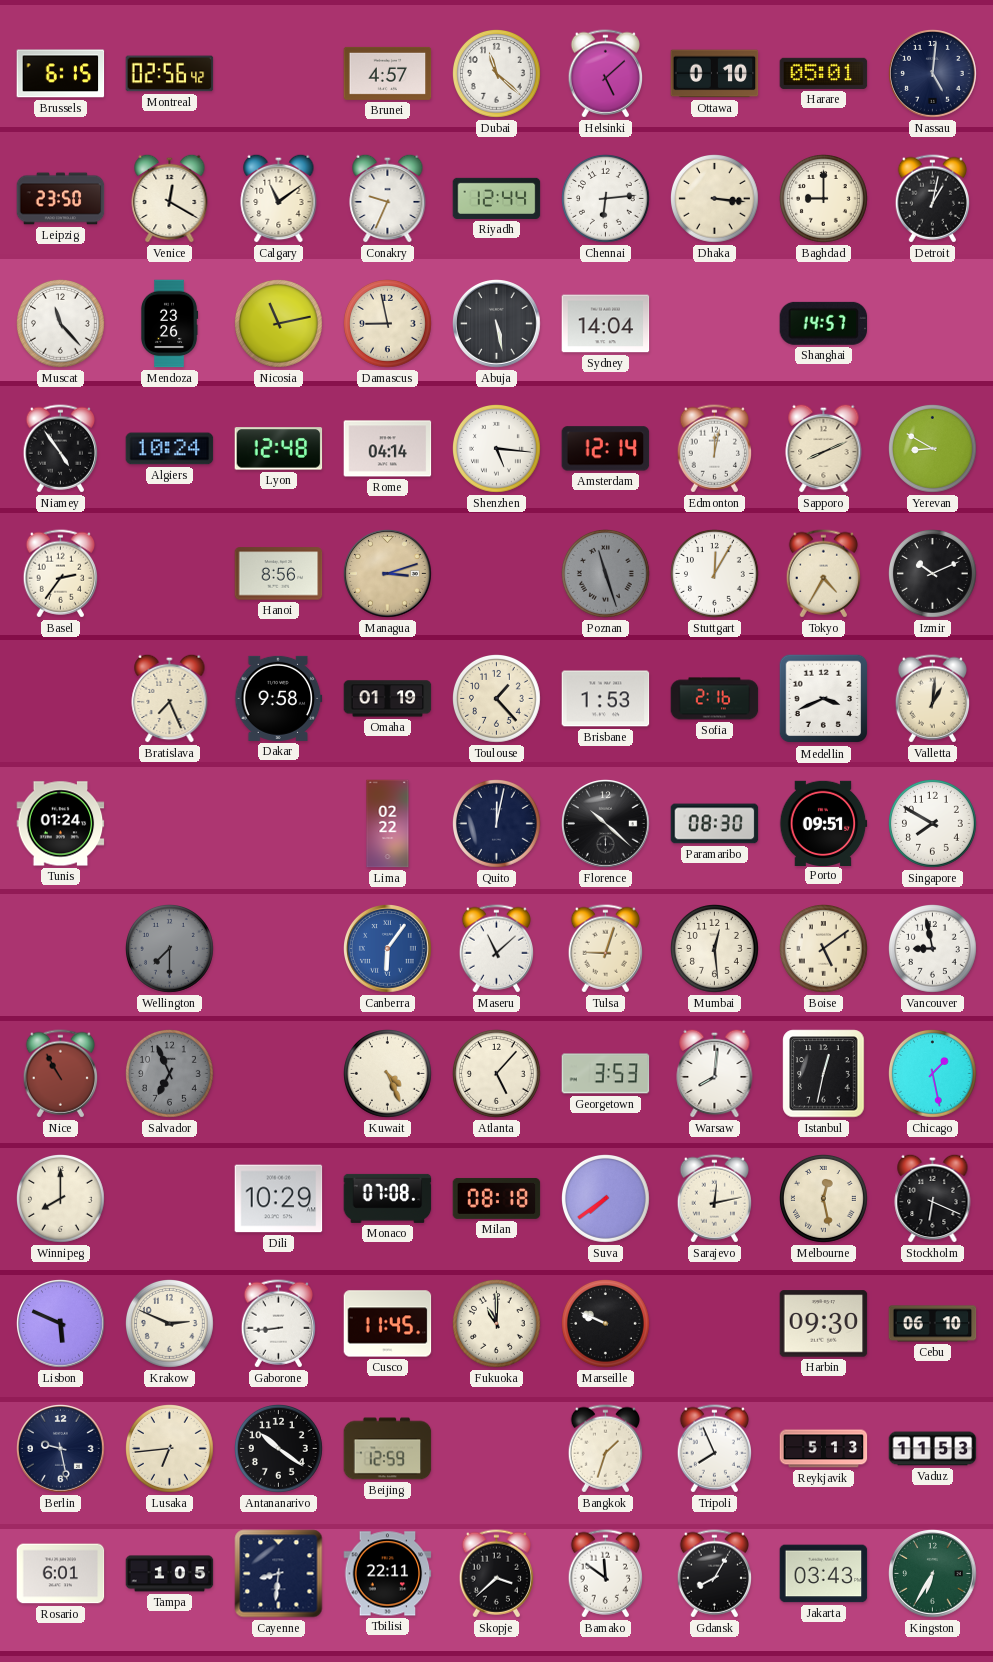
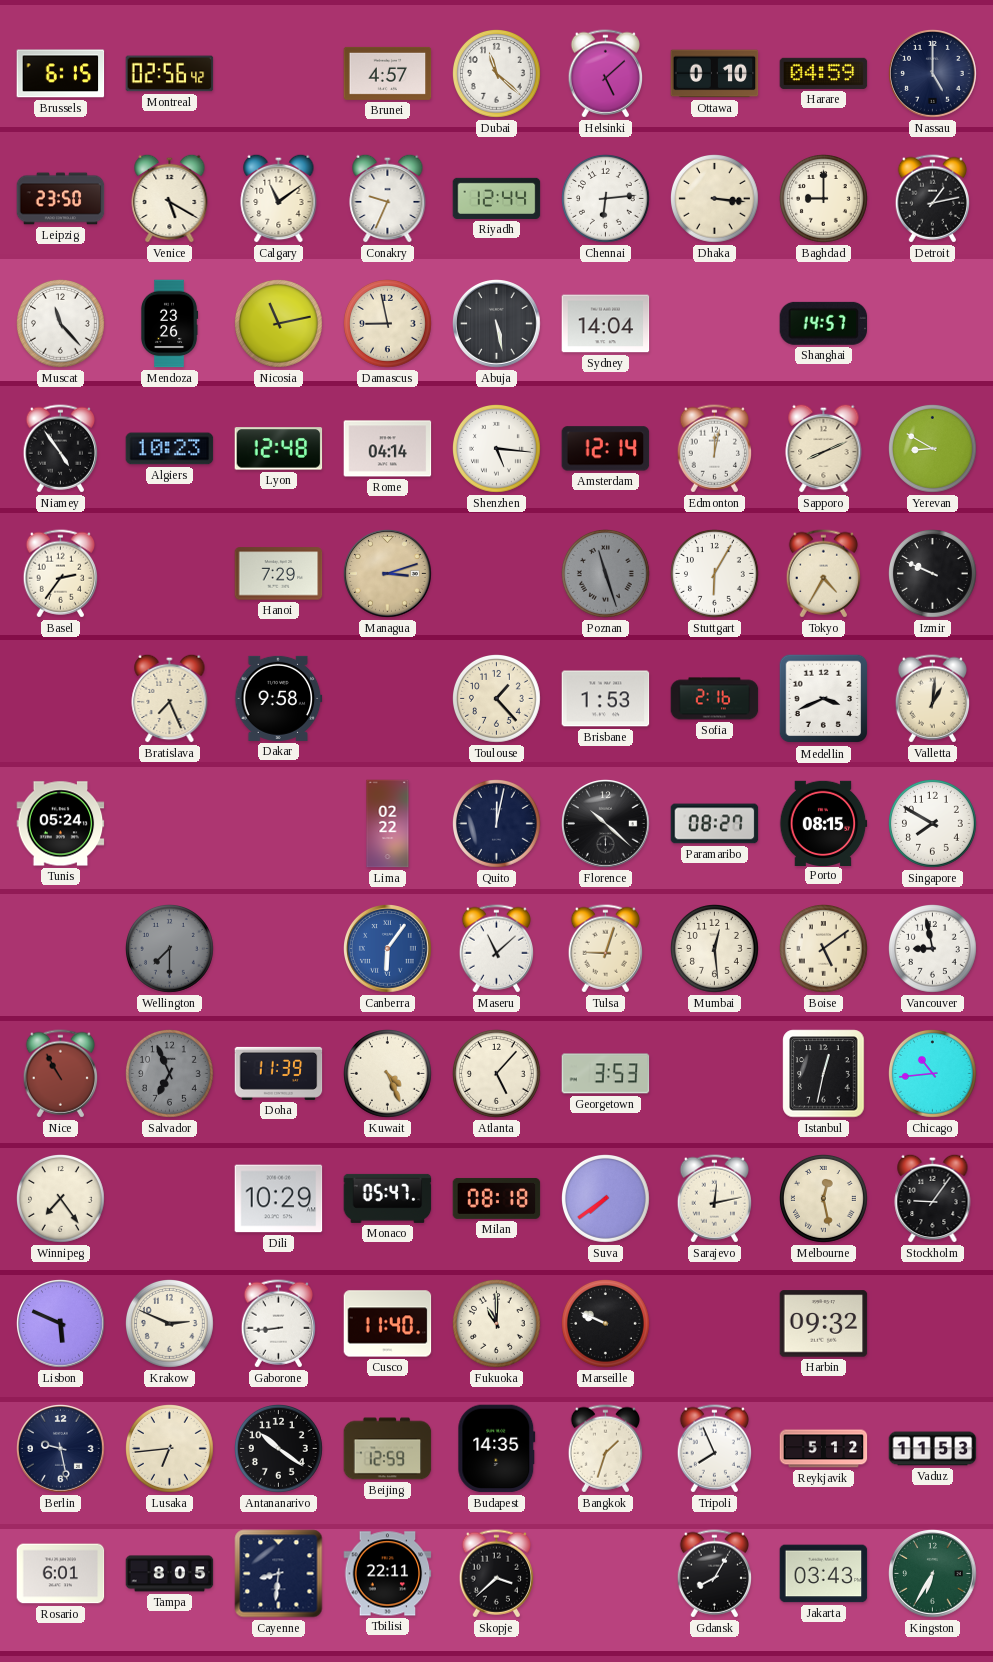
Harare: 05:01 -> 04:59 (824, 73)
Nassau: 5:01 -> 5:00 (933, 74)
Venice: 12:20 -> 5:20 (170, 198)
Detroit: 1:02 -> 1:13 (932, 199)
Algiers: 10:24 -> 10:23 (170, 449)
Hanoi: 8:56 -> 7:29 (279, 574)
Stuttgart: 12:05 -> 6:05 (715, 574)
Izmir: 10:11 -> 9:49 (933, 574)
Omaha: 01:19 -> none (388, 699)
Tunis: 01:24 -> 05:24 (61, 824)
Paramaribo: 08:30 -> 08:27 (715, 824)
Porto: 09:51 -> 08:15 (823, 823)
Doha: none -> 11:39 (279, 1073)
Warsaw: 8:01 -> none (715, 1073)
Chicago: 1:28 -> 10:44 (933, 1074)
Winnipeg: 8:00 -> 7:24 (61, 1199)
Monaco: 07:08 -> 05:47 (388, 1198)
Stockholm: 6:19 -> 9:06 (933, 1198)
Cusco: 11:45 -> 11:40 (388, 1324)
Harbin: 09:30 -> 09:32 (824, 1324)
Cebu: 06:10 -> none (933, 1324)
Budapest: none -> 14:35 (497, 1449)
Reykjavik: 5:13 -> 5:12 (824, 1449)
Tampa: 1:05 -> 8:05 (170, 1574)
Bamako: 11:51 -> none (605, 1574)
